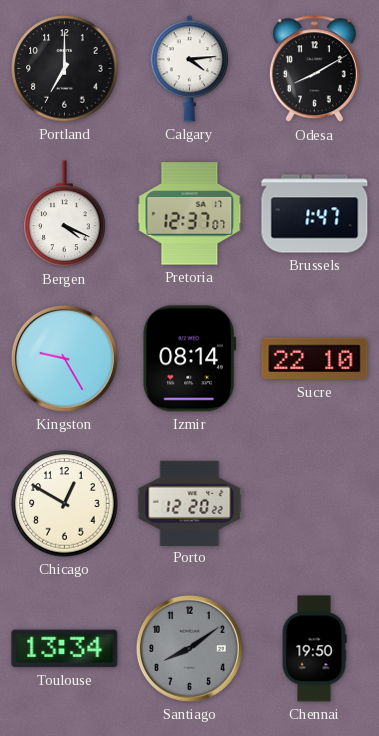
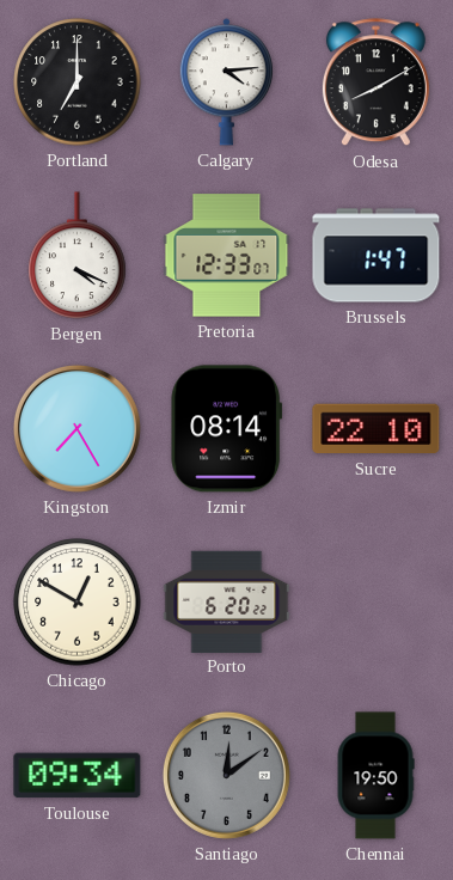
Pretoria: 12:37 -> 12:33 (227, 256)
Kingston: 9:25 -> 7:25 (76, 428)
Porto: 12:20 -> 6:20 (227, 601)
Toulouse: 13:34 -> 09:34 (78, 776)
Santiago: 8:09 -> 12:09 (226, 775)
